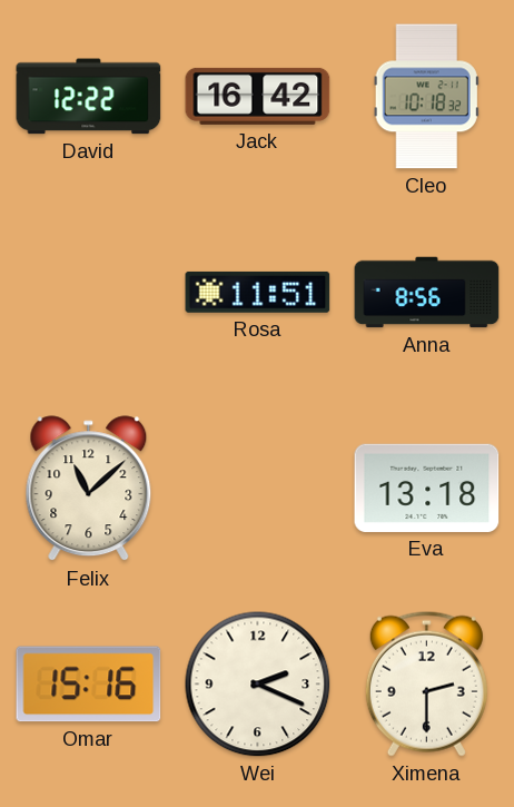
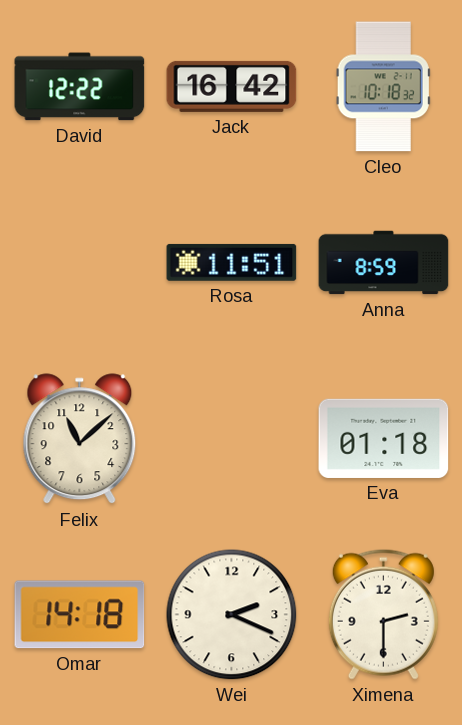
Anna: 8:56 -> 8:59 (384, 263)
Eva: 13:18 -> 01:18 (384, 438)
Omar: 15:16 -> 14:18 (80, 615)
